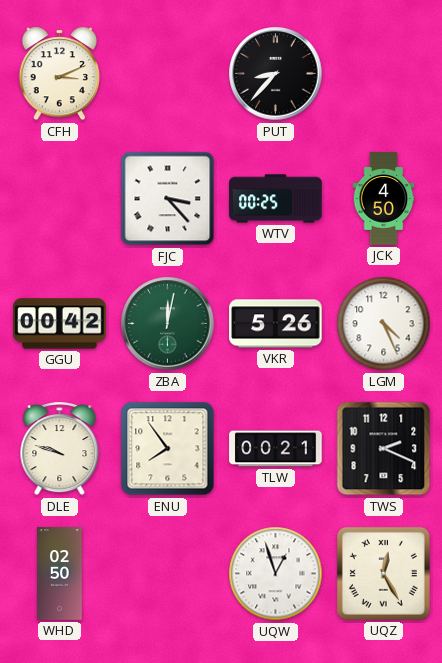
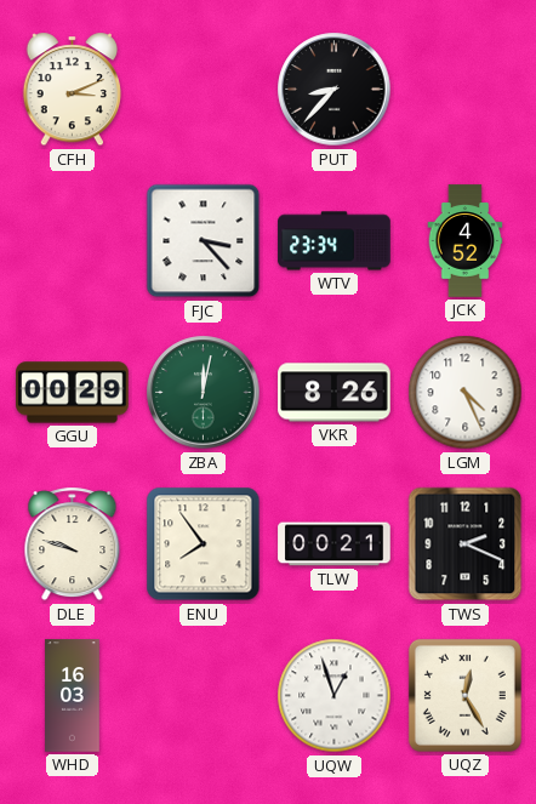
WTV: 00:25 -> 23:34 (335, 241)
JCK: 4:50 -> 4:52 (466, 241)
GGU: 00:42 -> 00:29 (73, 393)
VKR: 5:26 -> 8:26 (335, 393)
WHD: 02:50 -> 16:03 (73, 696)
